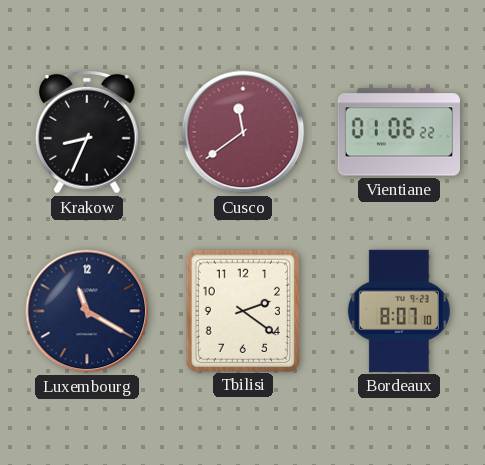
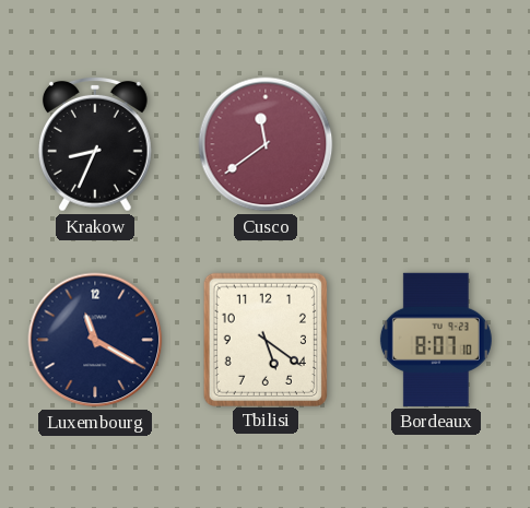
Vientiane: 01:06 -> none (399, 132)
Tbilisi: 2:21 -> 5:21 (264, 339)
